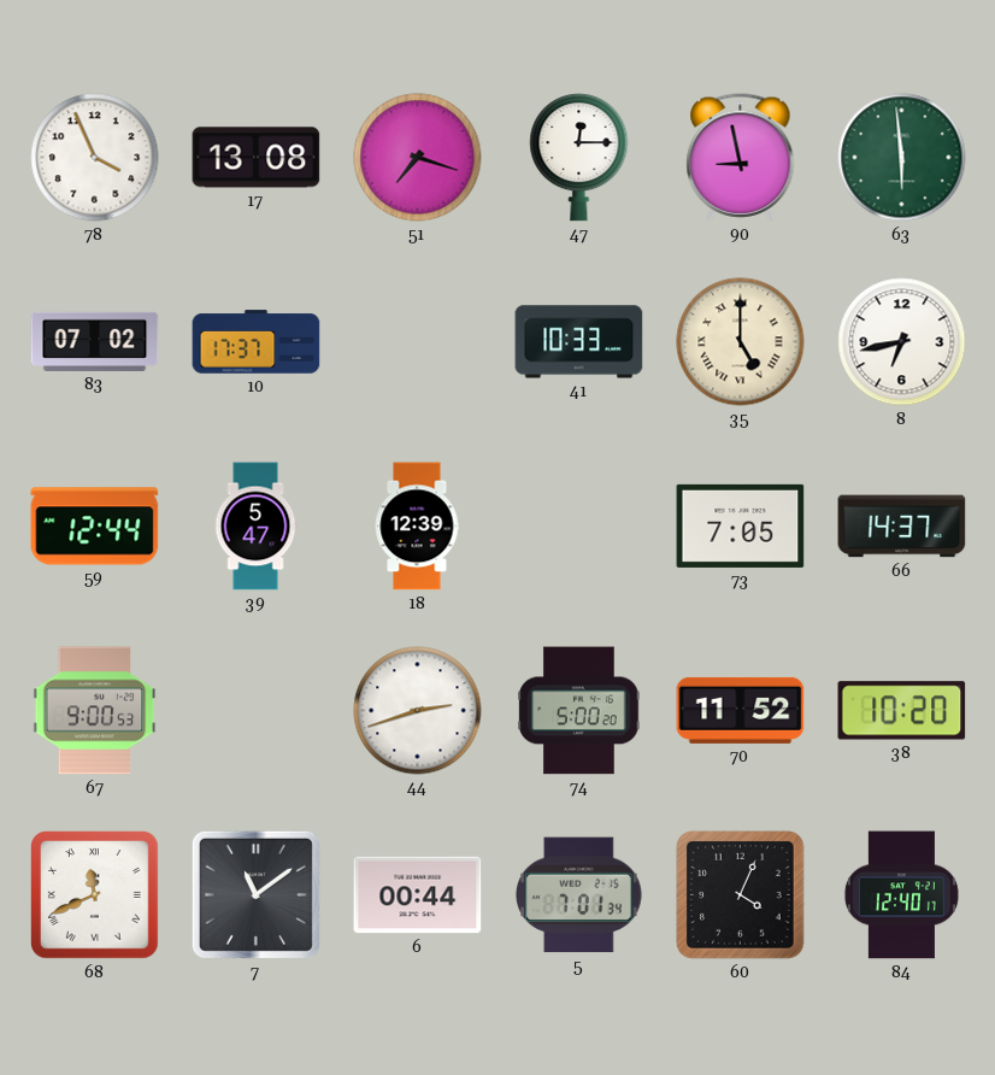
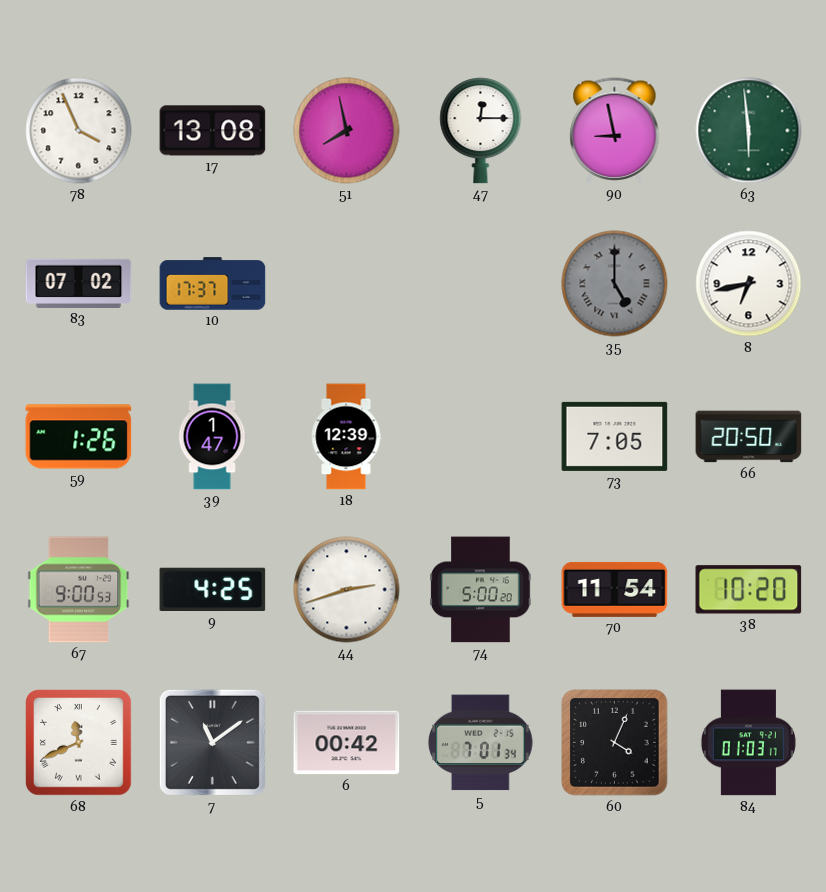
51: 7:18 -> 7:58 (347, 131)
41: 10:33 -> none (579, 342)
35 dial: cream -> grey (615, 284)
59: 12:44 -> 1:26 (79, 437)
39: 5:47 -> 1:47 (212, 437)
66: 14:37 -> 20:50 (749, 437)
9: none -> 4:25 (213, 590)
70: 11:52 -> 11:54 (615, 589)
6: 00:44 -> 00:42 (347, 743)
84: 12:40 -> 01:03 (748, 743)
